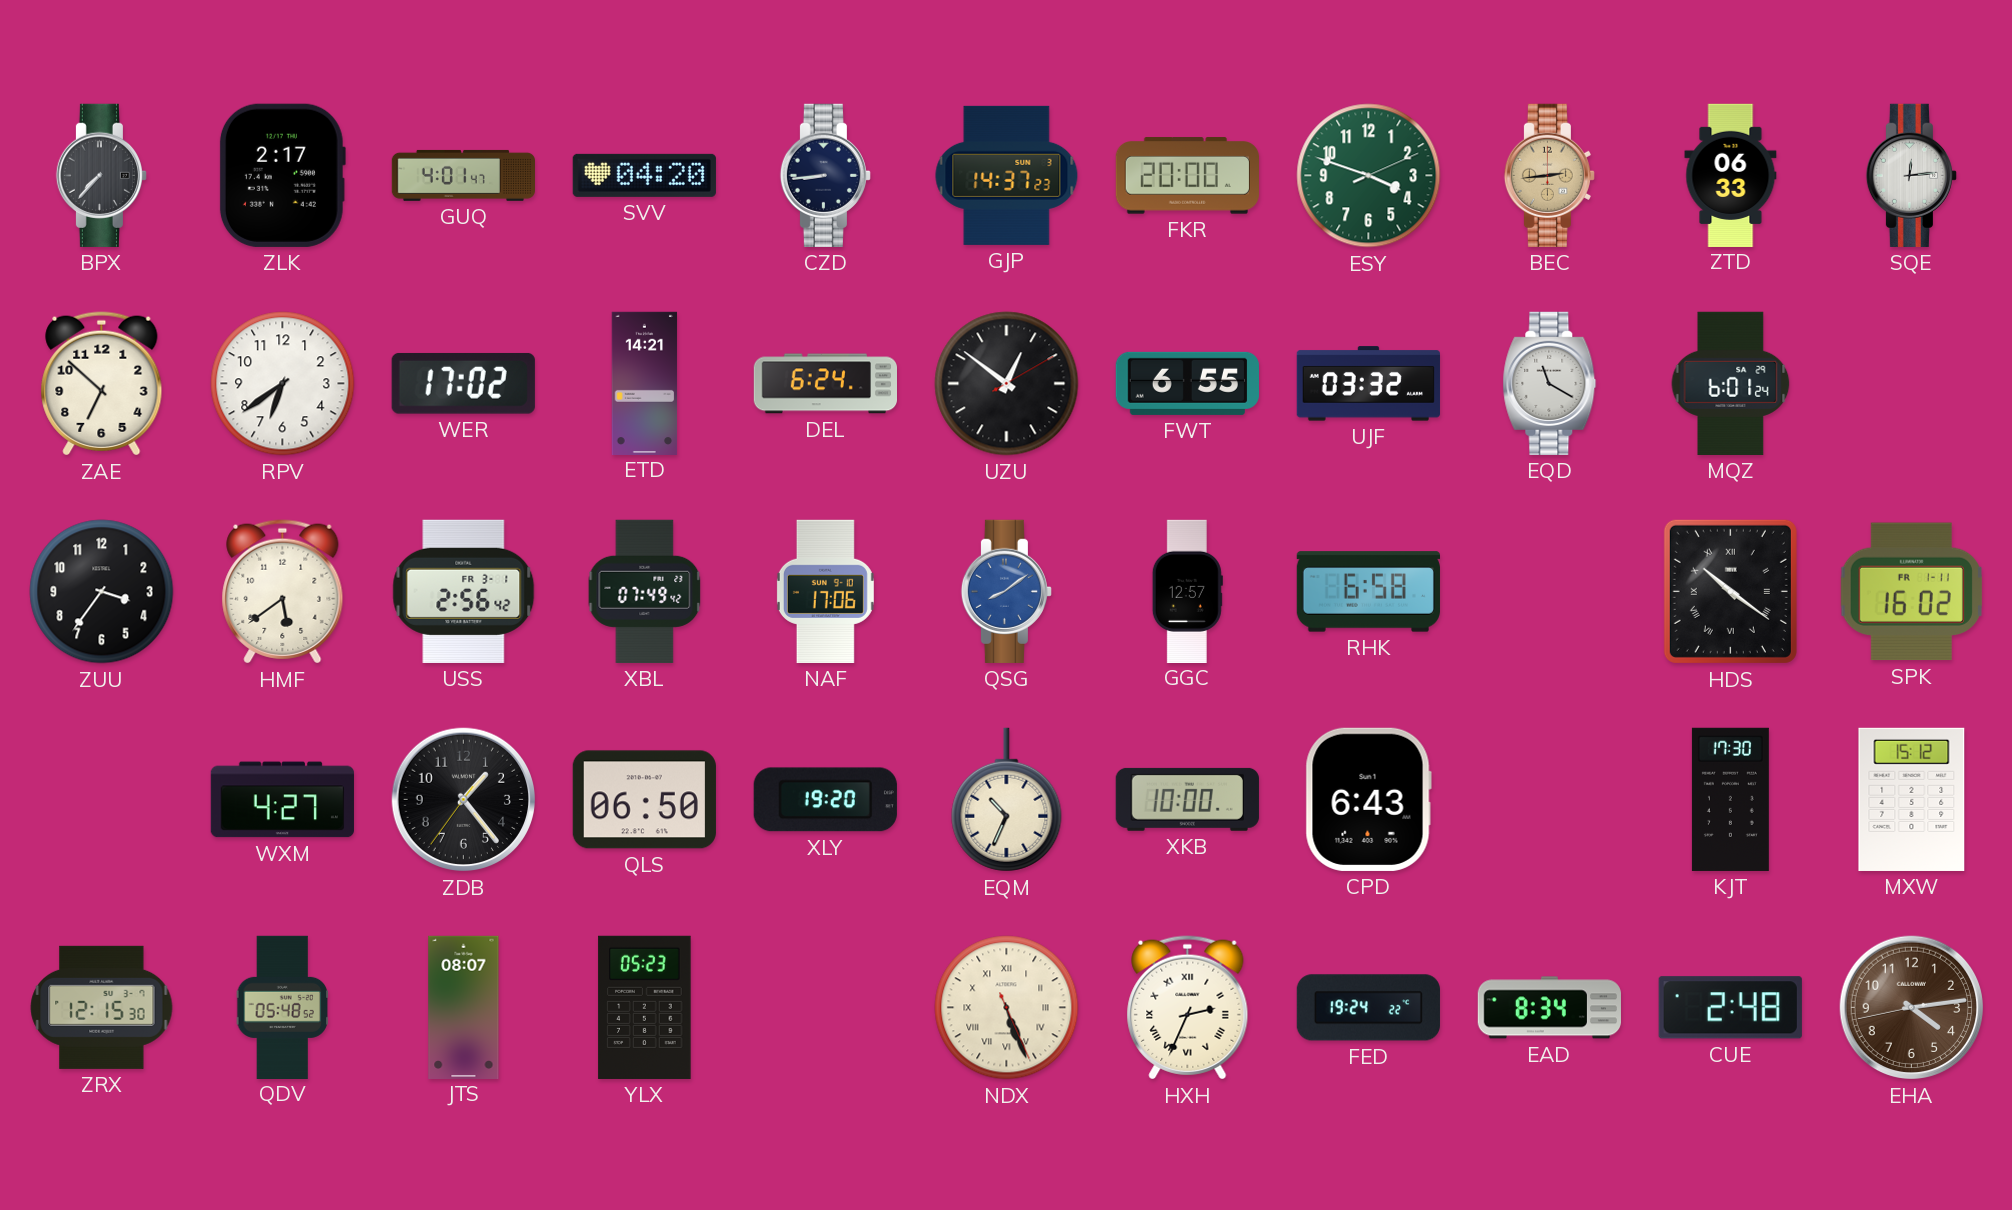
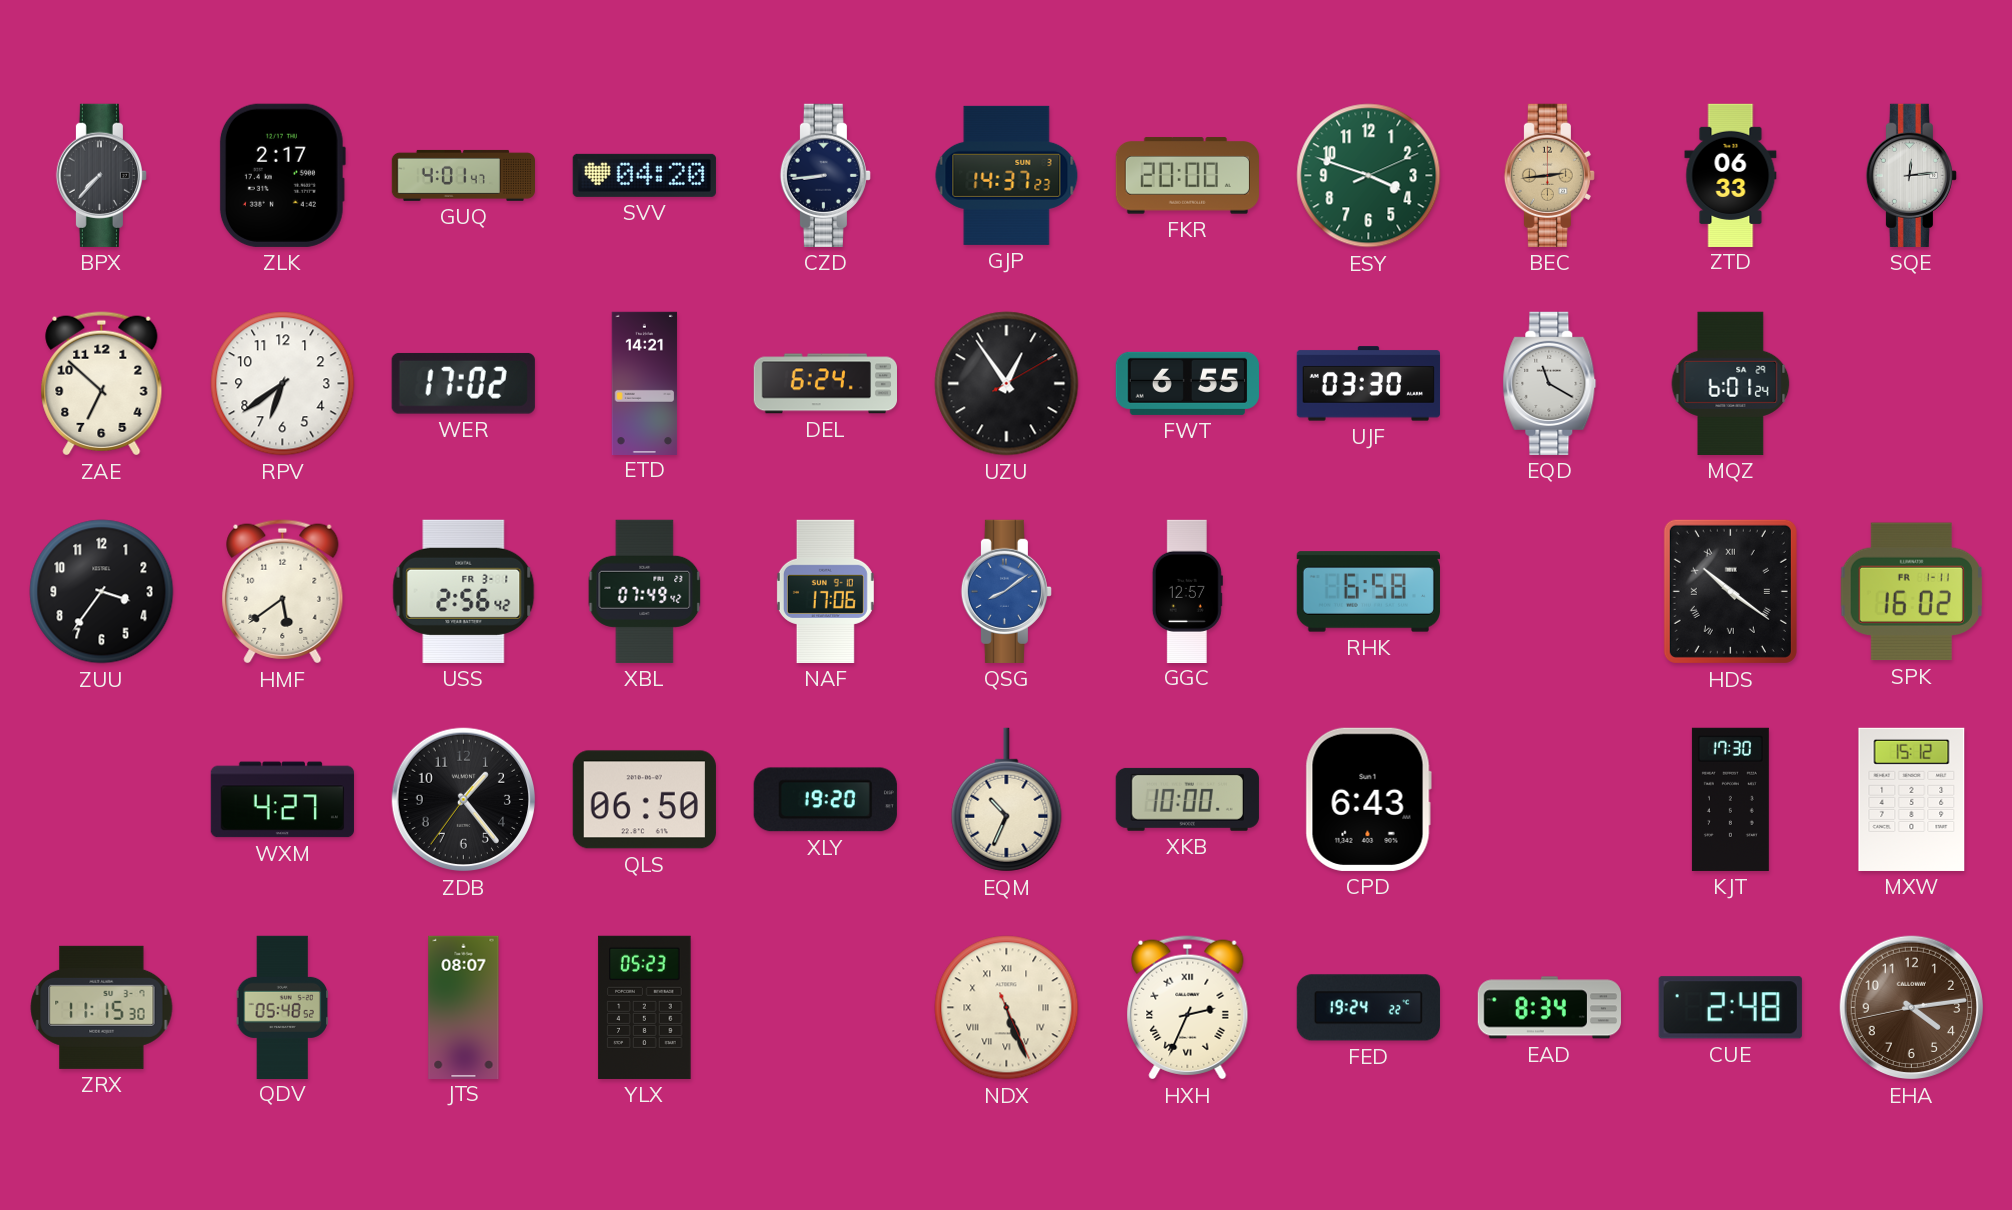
UZU: 12:51 -> 12:54 (1007, 384)
UJF: 03:32 -> 03:30 (1368, 384)
ZRX: 12:15 -> 11:15 (102, 1007)
